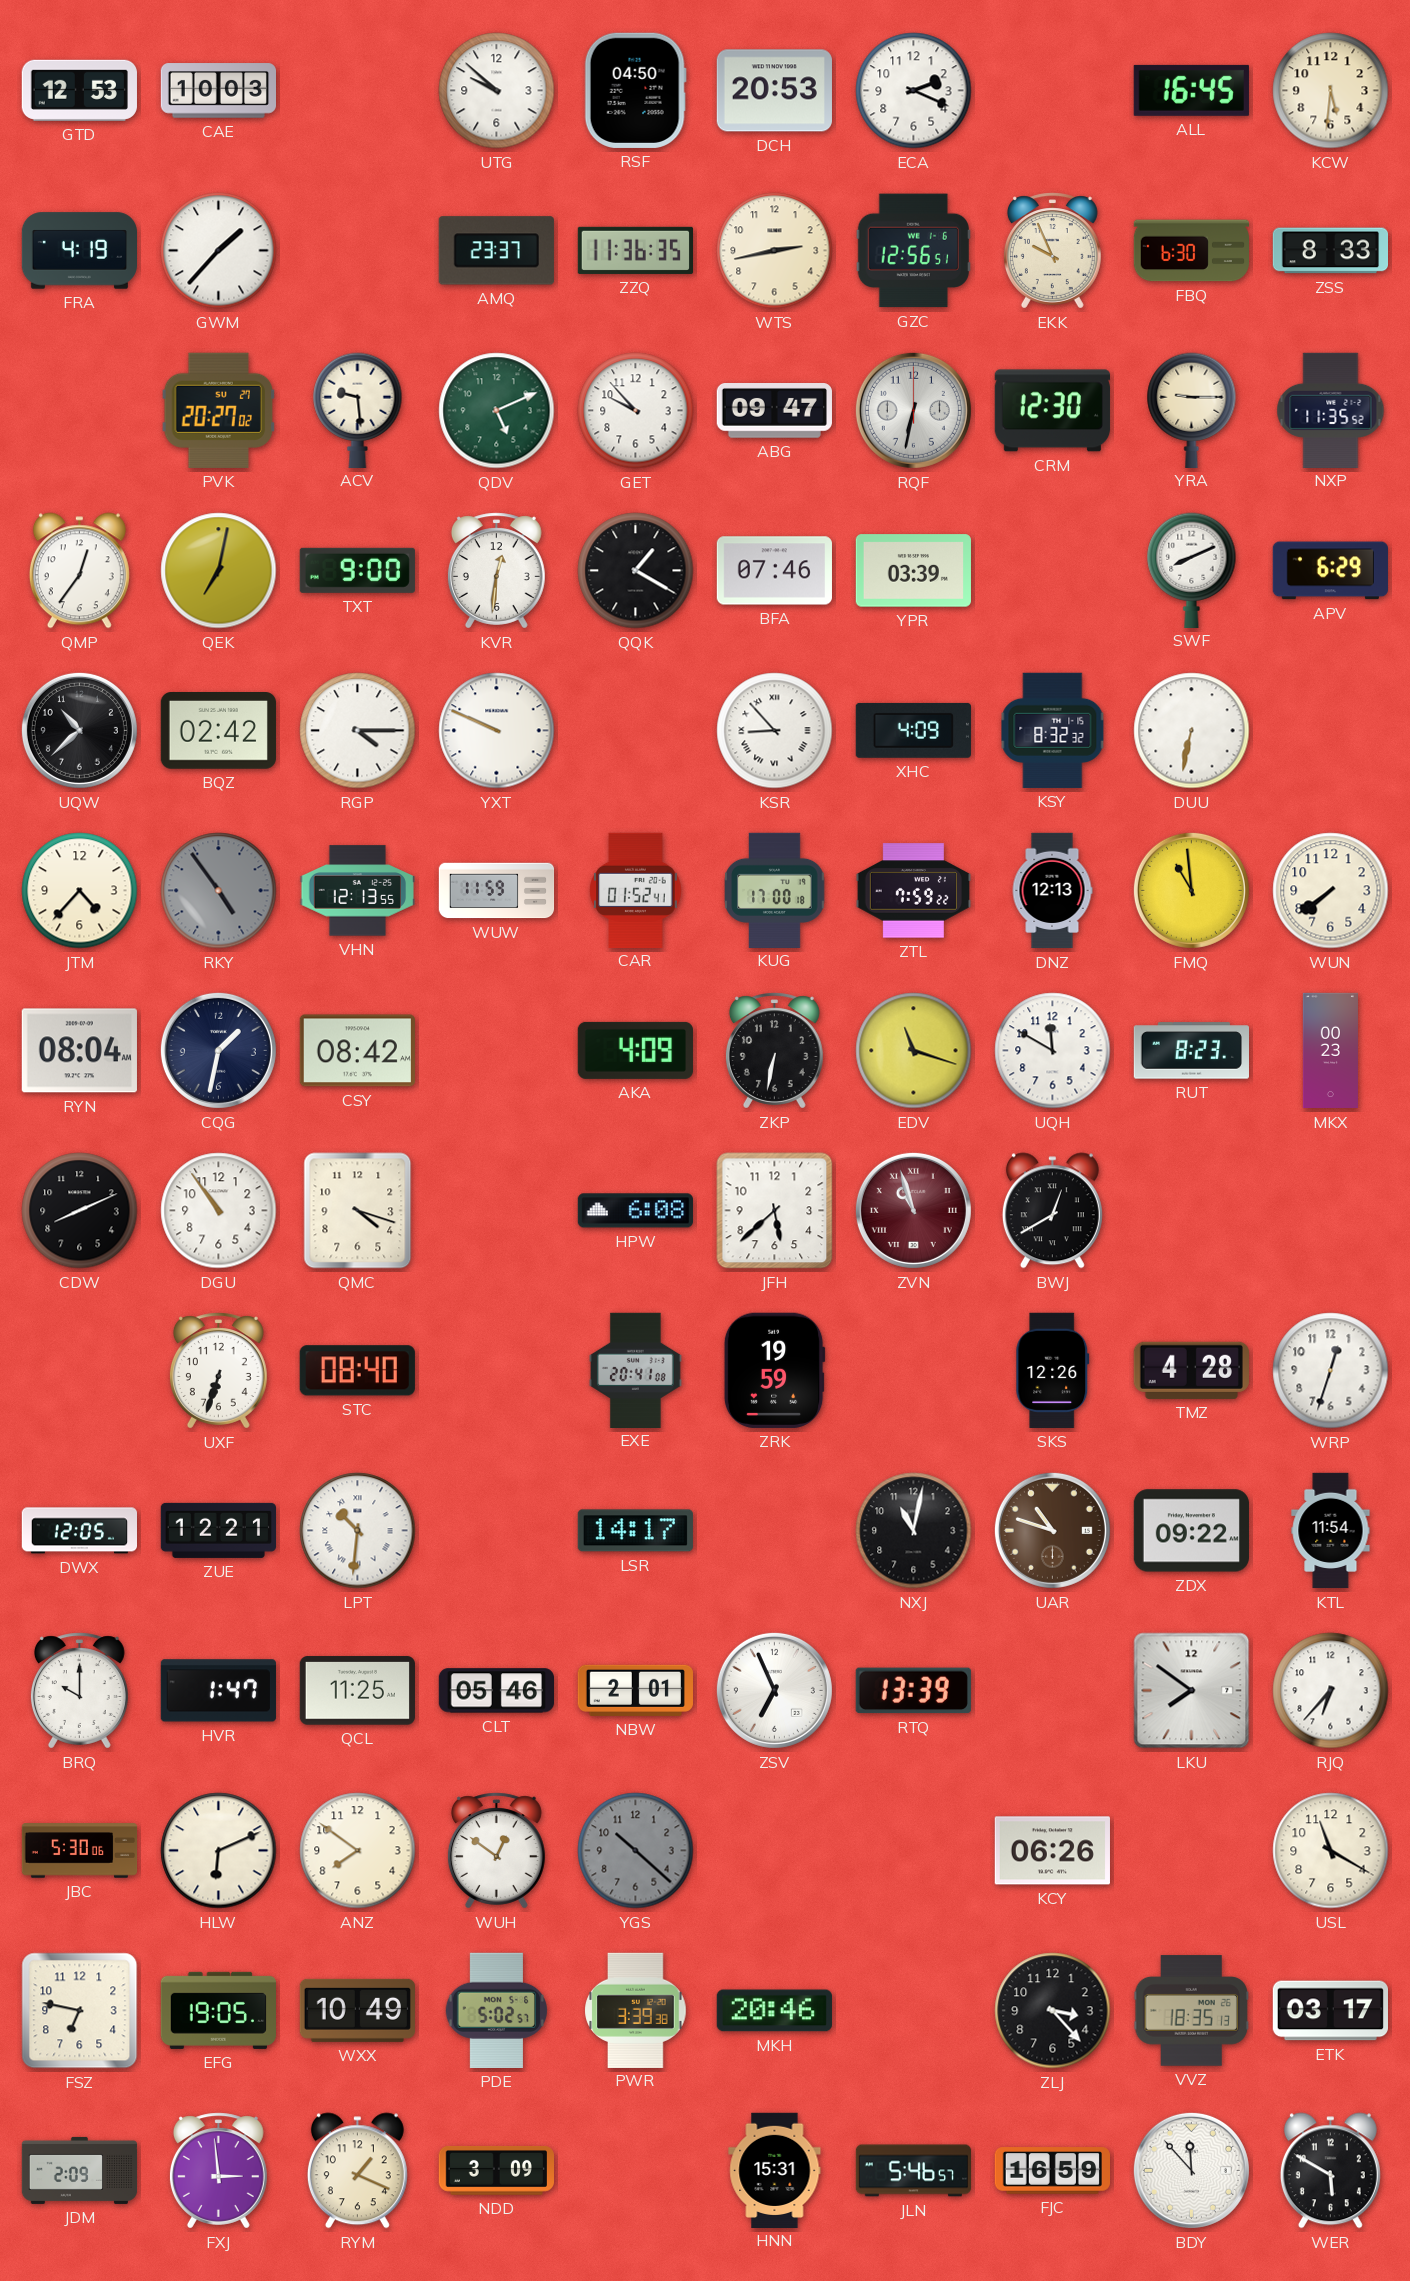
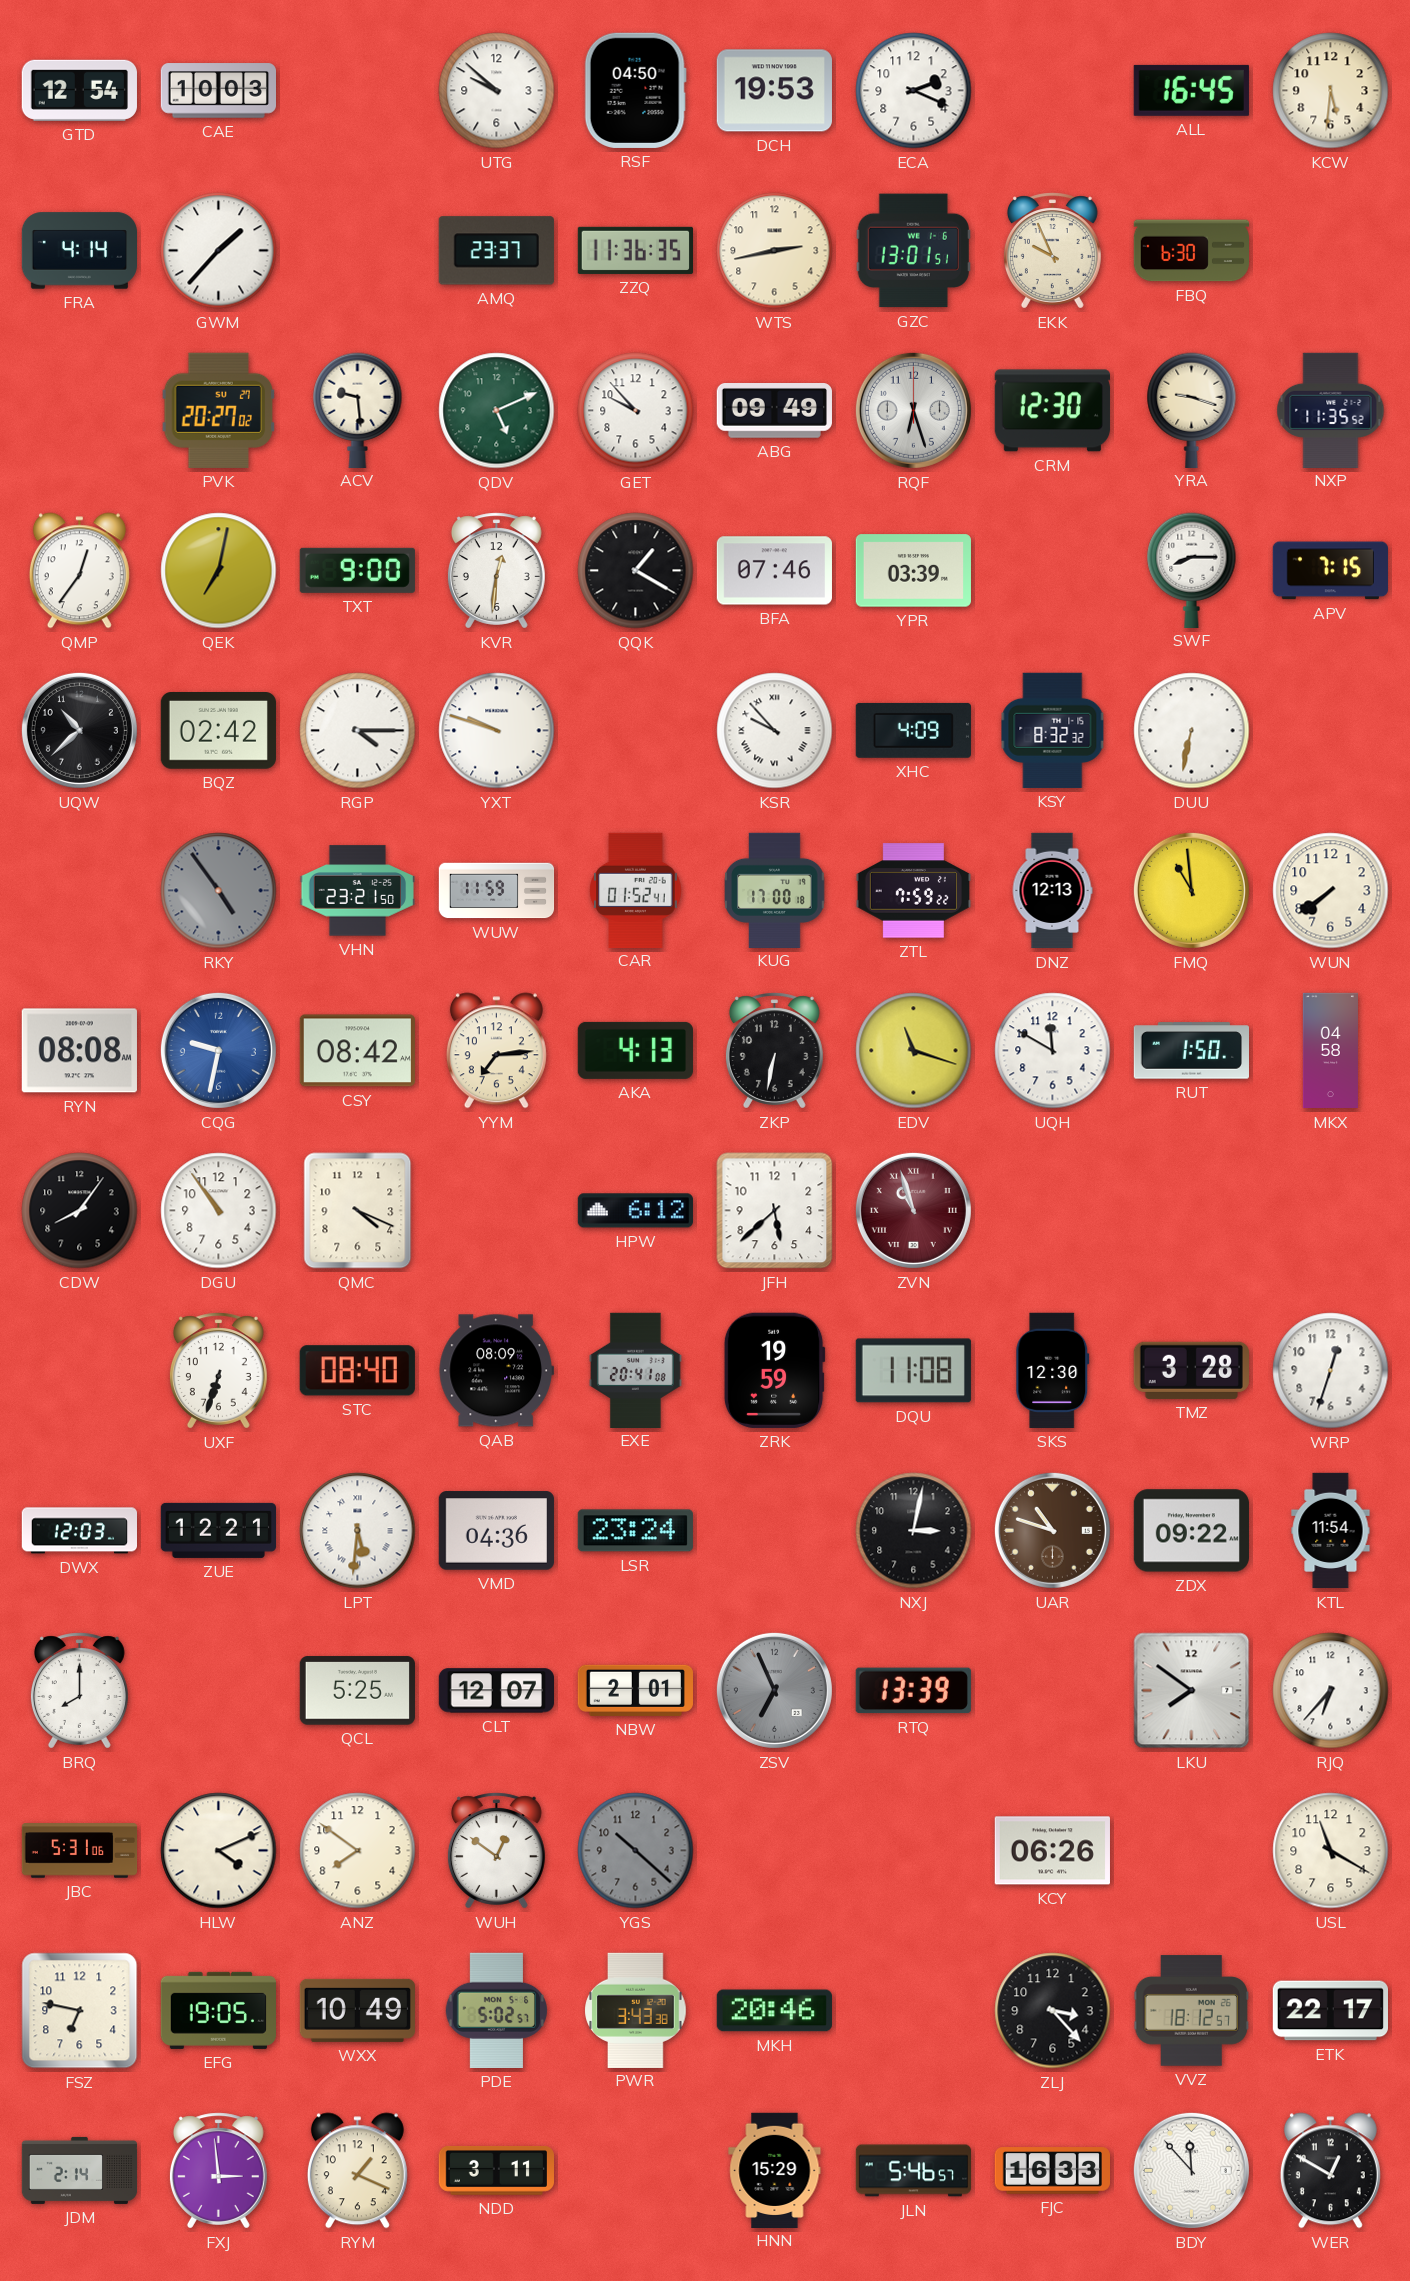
GTD: 12:53 -> 12:54 (79, 90)
DCH: 20:53 -> 19:53 (774, 91)
FRA: 4:19 -> 4:14 (80, 251)
GZC: 12:56 -> 13:01 (913, 251)
ZSS: 8:33 -> none (1330, 251)
ABG: 09:47 -> 09:49 (774, 411)
RQF: 6:32 -> 6:27 (913, 410)
YRA: 9:15 -> 9:18 (1192, 410)
SWF: 8:11 -> 8:15 (1192, 570)
APV: 6:29 -> 7:15 (1330, 571)
YXT: 9:49 -> 9:48 (497, 731)
KSR: 8:53 -> 9:53 (775, 731)
JTM: 4:37 -> none (80, 891)
VHN: 12:13 -> 23:21 (357, 891)
RYN: 08:04 -> 08:08 (79, 1051)
CQG: 1:32 -> 9:32 (218, 1050)
CQG dial: navy -> blue (218, 1050)
YYM: none -> 7:14 (496, 1051)
AKA: 4:09 -> 4:13 (635, 1050)
RUT: 8:23 -> 1:50 (1191, 1051)
MKX: 00:23 -> 04:58 (1330, 1051)
CDW: 8:11 -> 8:06 (80, 1211)
QMC: 4:18 -> 4:19 (358, 1211)
HPW: 6:08 -> 6:12 (635, 1211)
BWJ: 12:40 -> none (1052, 1211)
QAB: none -> 08:09 (496, 1371)
DQU: none -> 11:08 (913, 1371)
SKS: 12:26 -> 12:30 (1053, 1370)
TMZ: 4:28 -> 3:28 (1191, 1370)
DWX: 12:05 -> 12:03 (79, 1531)
LPT: 10:31 -> 5:31 (358, 1531)
VMD: none -> 04:36 (496, 1531)
LSR: 14:17 -> 23:24 (635, 1531)
NXJ: 11:02 -> 3:02 (914, 1531)
BRQ: 10:00 -> 8:00 (79, 1691)
HVR: 1:47 -> none (218, 1691)
QCL: 11:25 -> 5:25 (357, 1691)
CLT: 05:46 -> 12:07 (496, 1691)
ZSV dial: white -> grey (774, 1690)
JBC: 5:30 -> 5:31 (80, 1851)
HLW: 6:11 -> 4:11 (219, 1851)
PWR: 3:39 -> 3:43 (636, 2010)
VVZ: 18:35 -> 18:12 (1191, 2011)
ETK: 03:17 -> 22:17 (1330, 2011)
JDM: 2:09 -> 2:14 (80, 2170)
NDD: 3:09 -> 3:11 (496, 2171)
HNN: 15:31 -> 15:29 (775, 2170)
FJC: 16:59 -> 16:33 (1052, 2171)
WER: 5:50 -> 12:50 (1330, 2171)
